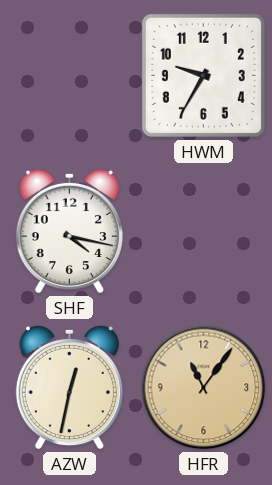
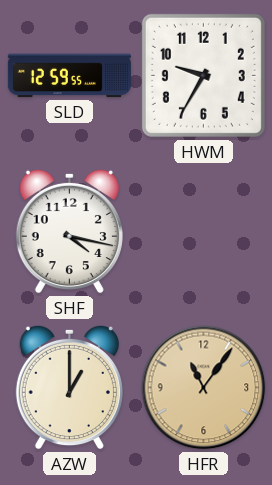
SLD: none -> 12:59 (69, 76)
AZW: 12:32 -> 1:00 (69, 387)
